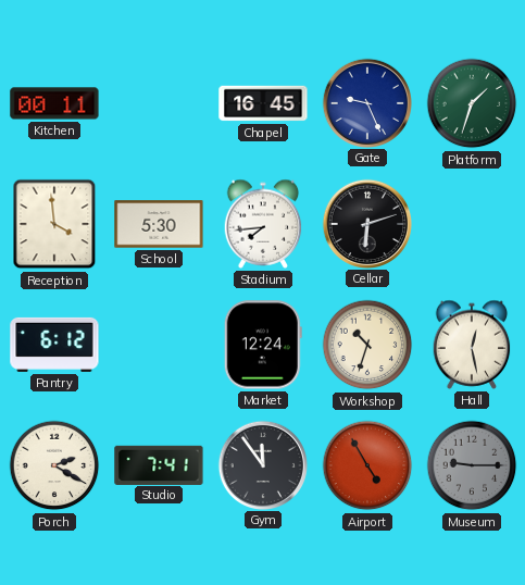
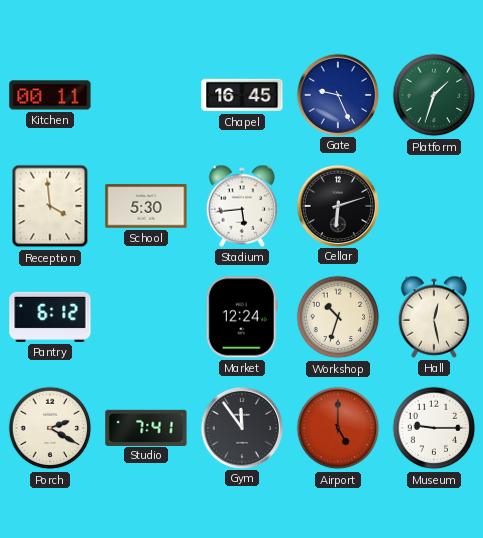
Stadium: 7:44 -> 5:44 (242, 206)
Airport: 4:55 -> 5:00 (338, 428)
Museum dial: grey -> white (434, 428)
